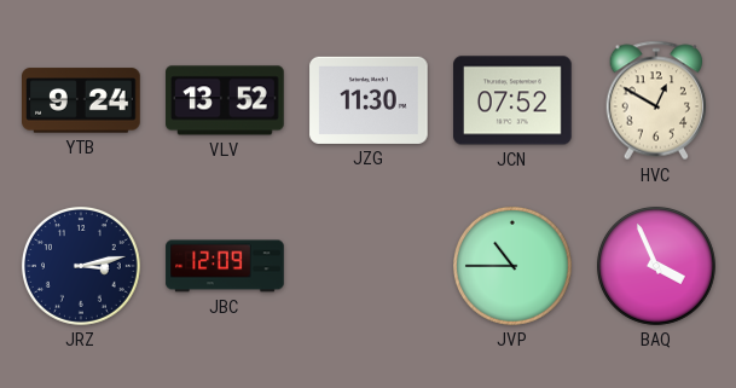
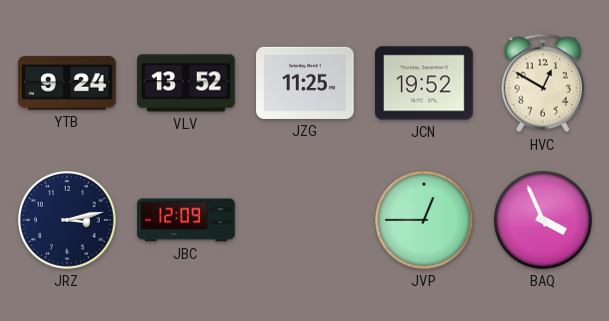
JZG: 11:30 -> 11:25 (305, 83)
JCN: 07:52 -> 19:52 (424, 83)
JVP: 10:45 -> 12:45 (425, 221)
